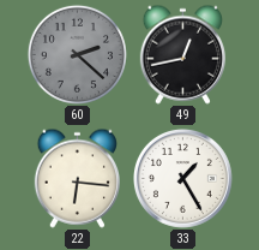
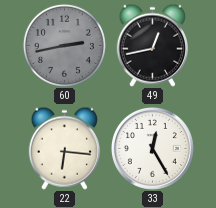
60: 2:22 -> 2:43 (64, 45)
33: 1:25 -> 12:25 (152, 148)
